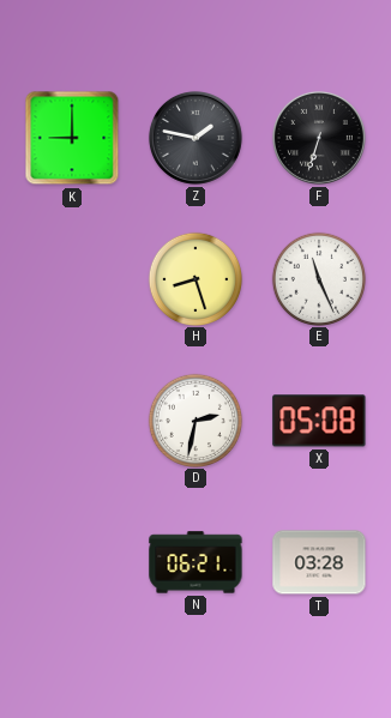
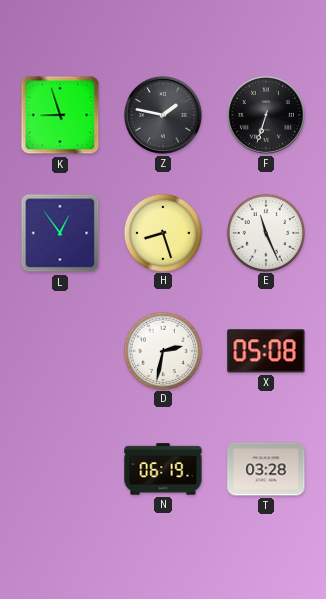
K: 9:00 -> 8:57 (60, 115)
L: none -> 12:54 (60, 233)
N: 06:21 -> 06:19 (163, 469)
